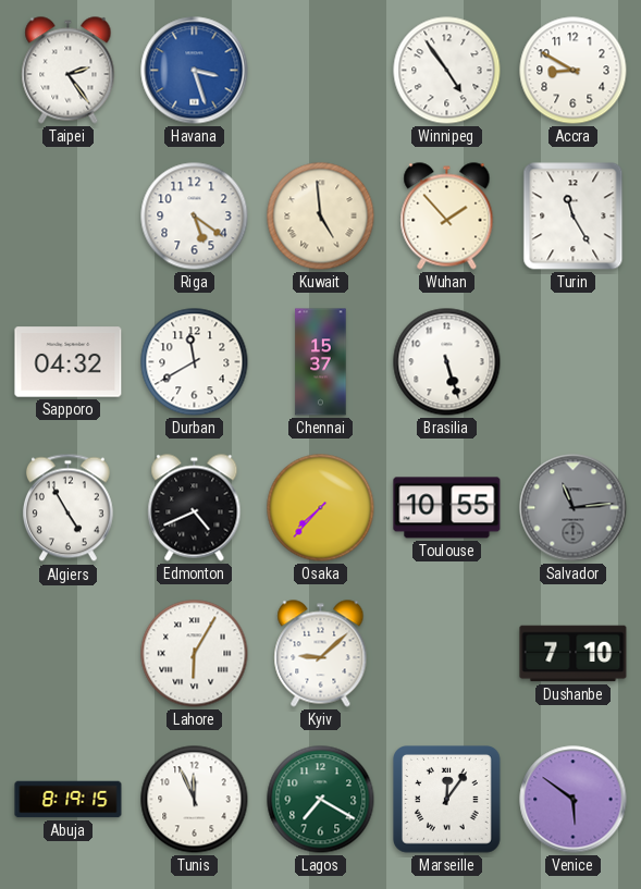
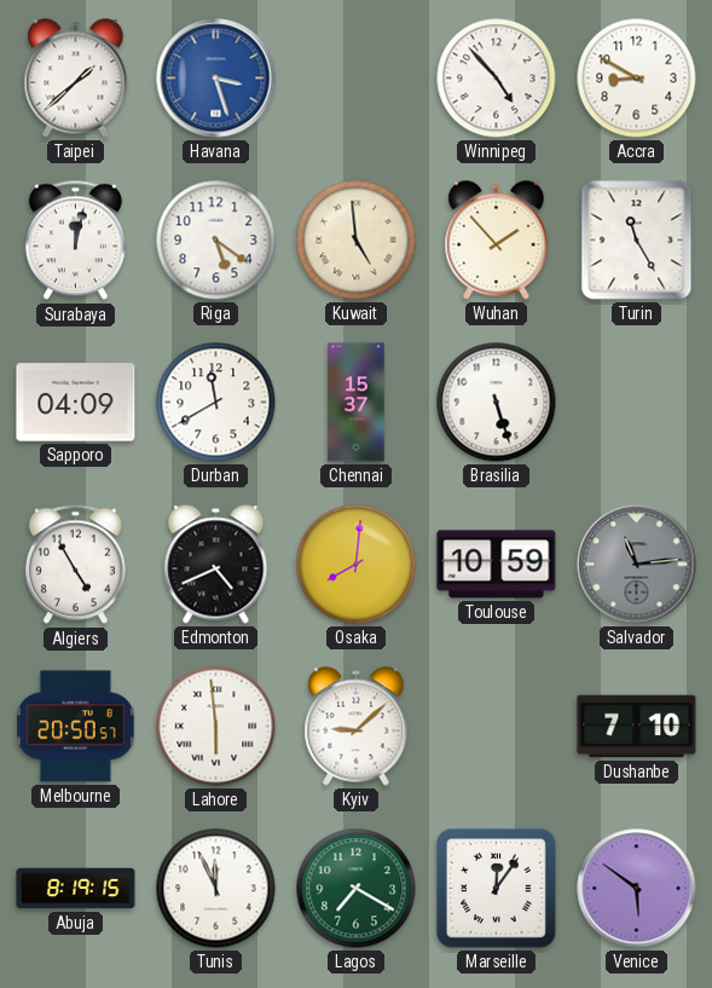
Taipei: 2:24 -> 1:38 (76, 79)
Winnipeg: 4:54 -> 4:53 (497, 79)
Surabaya: none -> 12:02 (75, 241)
Sapporo: 04:32 -> 04:09 (76, 403)
Osaka: 7:37 -> 8:01 (357, 565)
Toulouse: 10:55 -> 10:59 (497, 565)
Melbourne: none -> 20:50 (76, 727)
Lahore: 6:05 -> 5:59 (216, 727)
